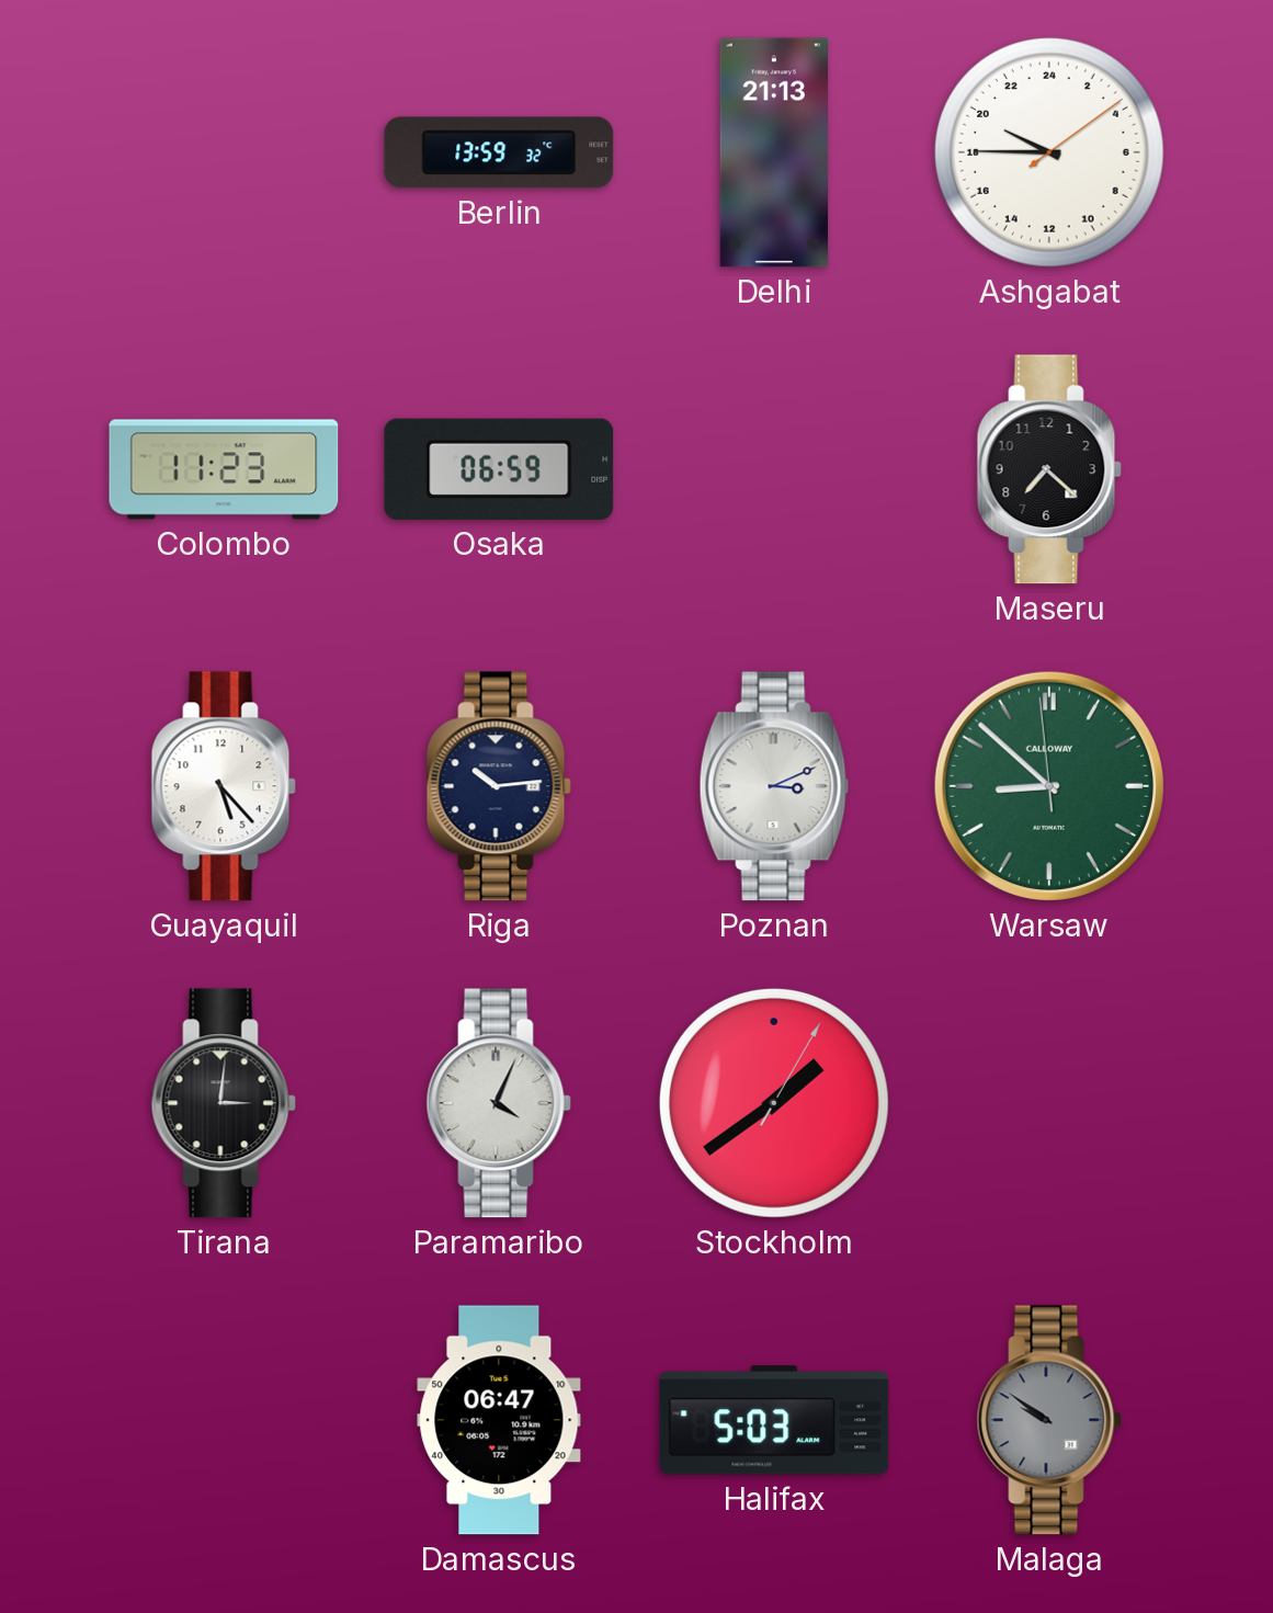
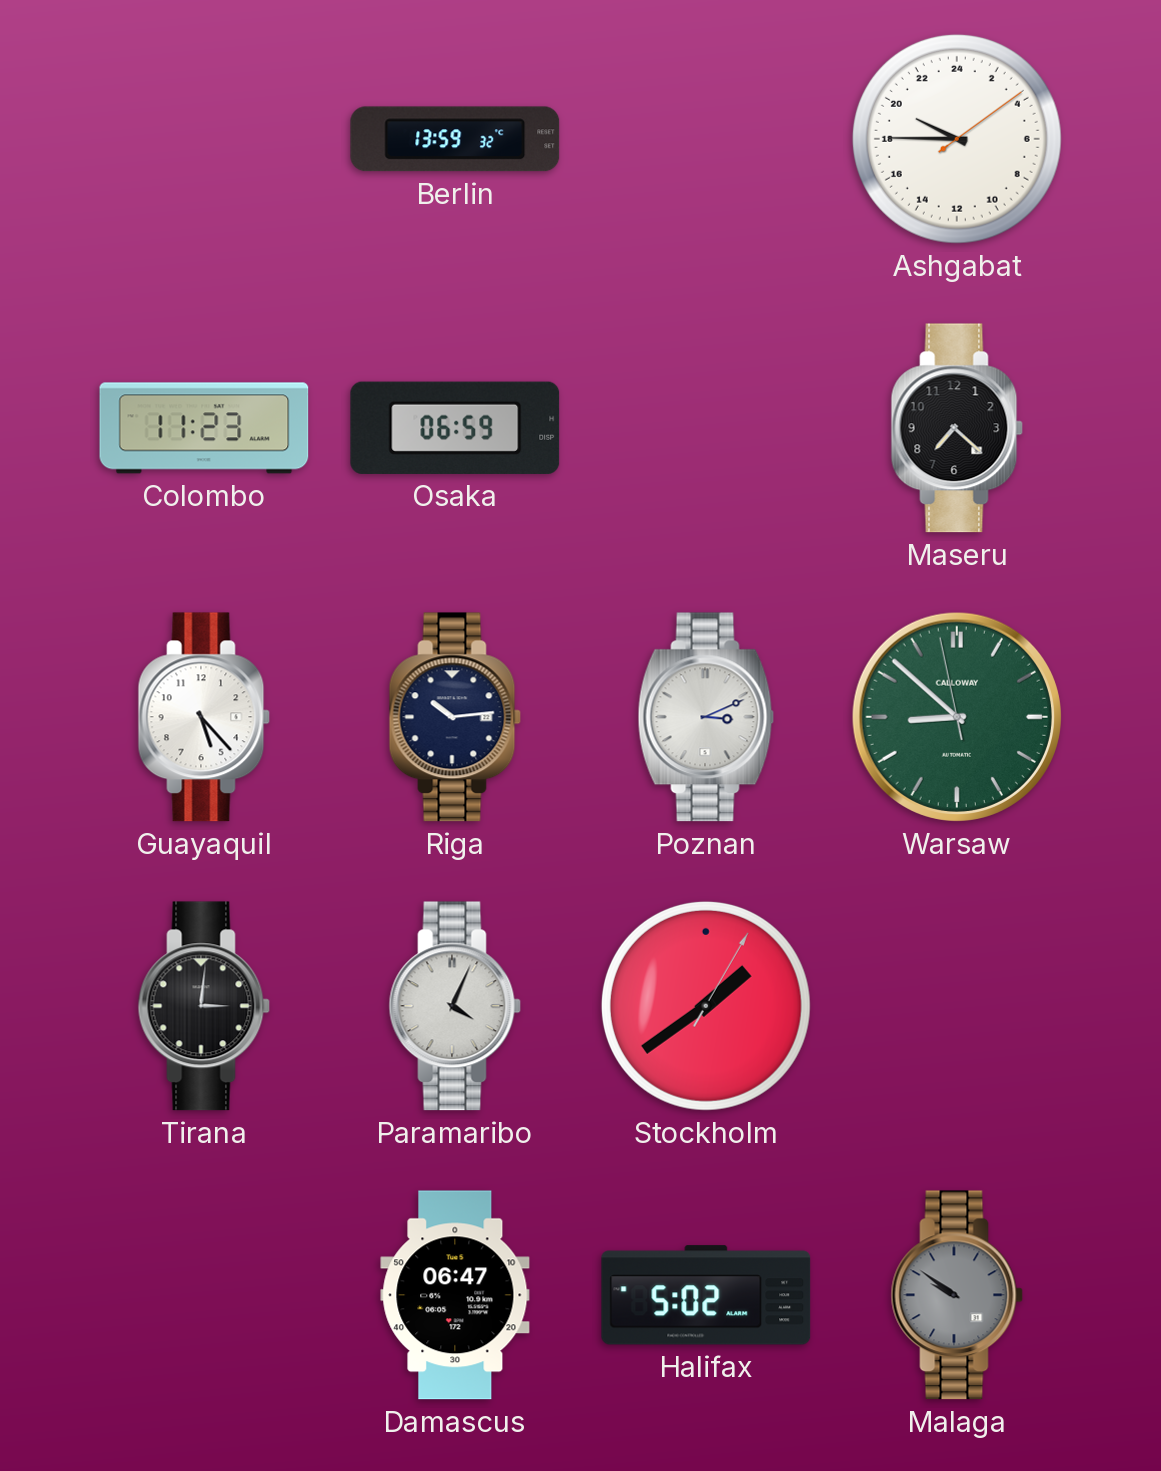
Delhi: 21:13 -> none (773, 152)
Warsaw: 8:51:59 -> 8:51:58 (957, 717)
Halifax: 5:03 -> 5:02 (706, 1295)
